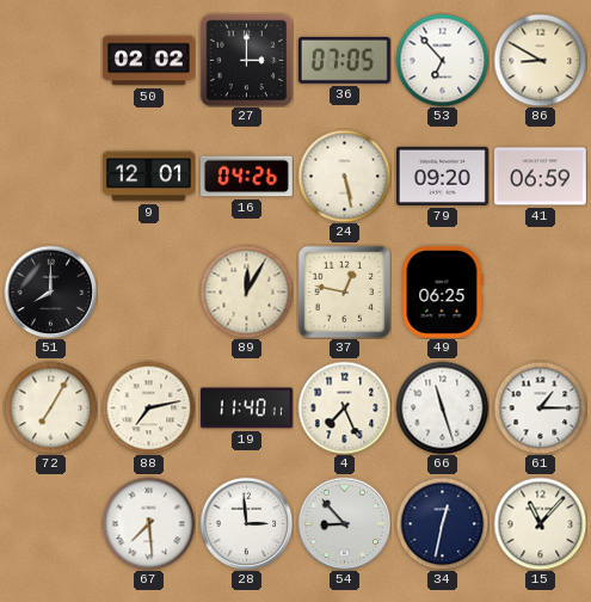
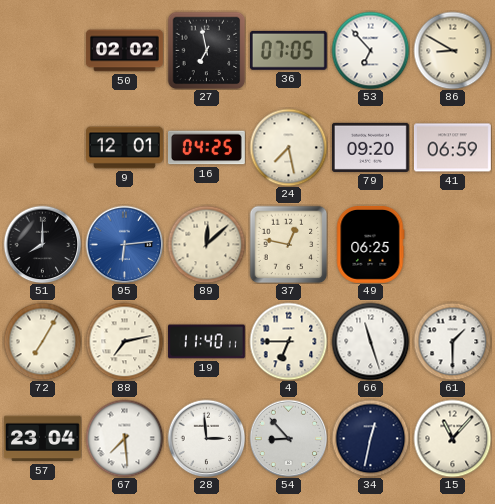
27: 3:00 -> 6:58 (206, 50)
16: 04:26 -> 04:25 (206, 148)
24: 5:28 -> 7:28 (288, 147)
95: none -> 6:14 (124, 244)
89: 12:05 -> 12:08 (206, 244)
4: 7:26 -> 6:45 (288, 341)
61: 1:15 -> 1:30 (452, 341)
57: none -> 23:04 (42, 439)
